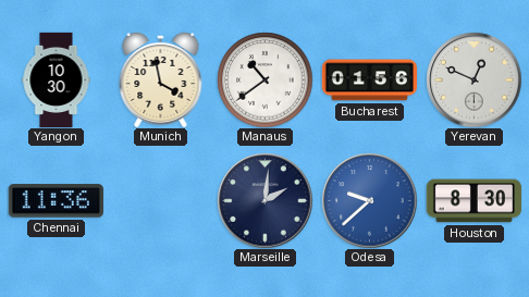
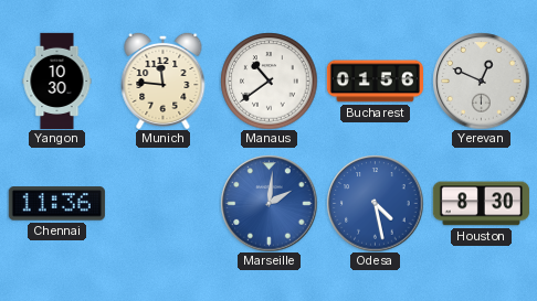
Munich: 3:58 -> 11:46 (164, 80)
Marseille dial: navy -> blue (268, 203)
Odesa: 9:38 -> 4:28 (375, 203)
